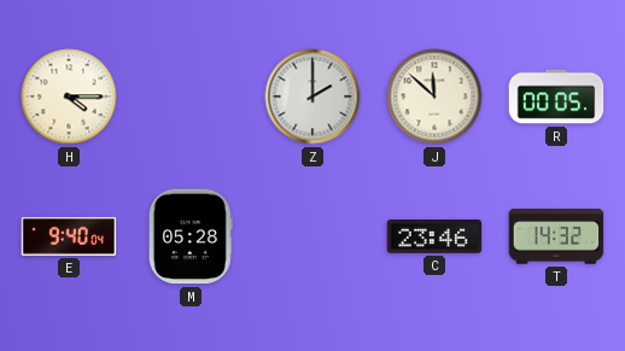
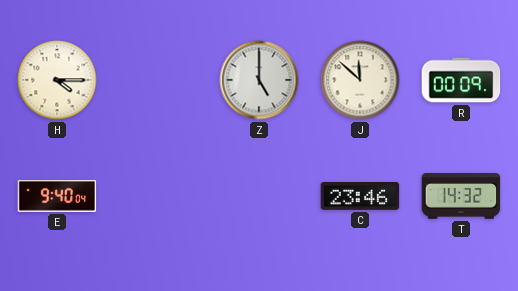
Z: 2:00 -> 5:00 (259, 80)
R: 00:05 -> 00:09 (461, 80)
M: 05:28 -> none (191, 236)
